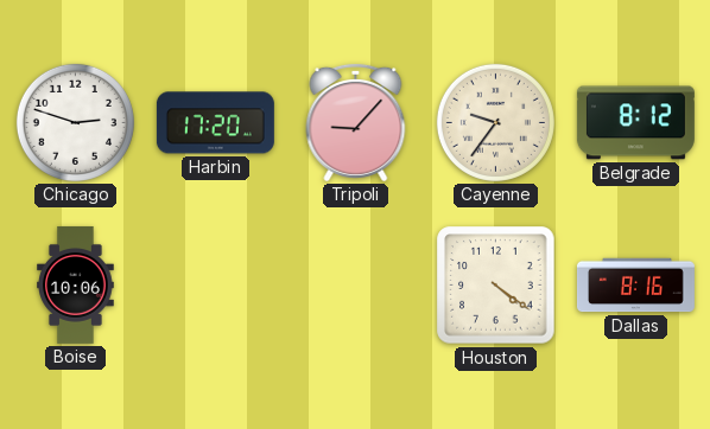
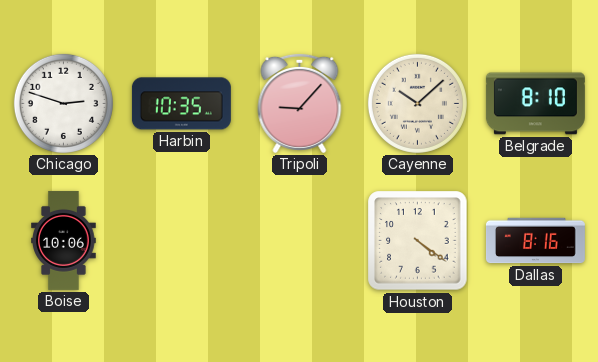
Harbin: 17:20 -> 10:35 (181, 104)
Cayenne: 9:36 -> 10:08 (417, 103)
Belgrade: 8:12 -> 8:10 (535, 104)
